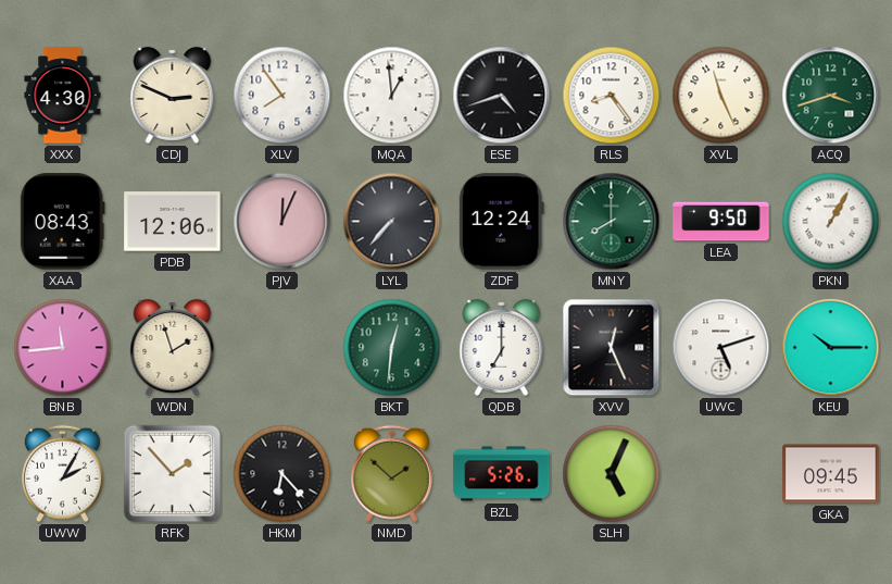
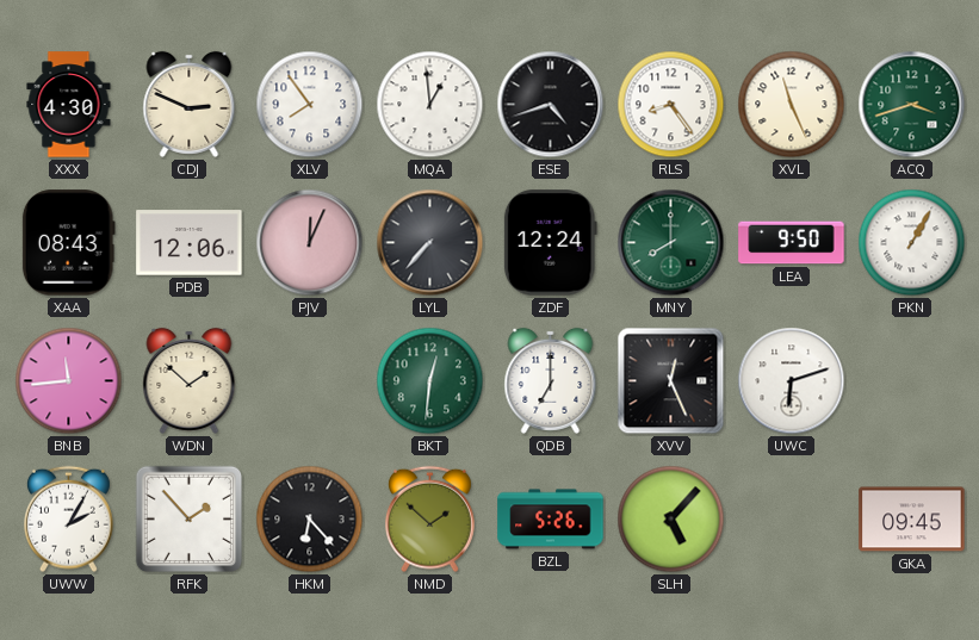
WDN: 1:57 -> 1:52 (190, 380)
UWC: 5:12 -> 6:12 (792, 381)
KEU: 10:15 -> none (831, 348)
SLH: 5:04 -> 5:07 (671, 520)
